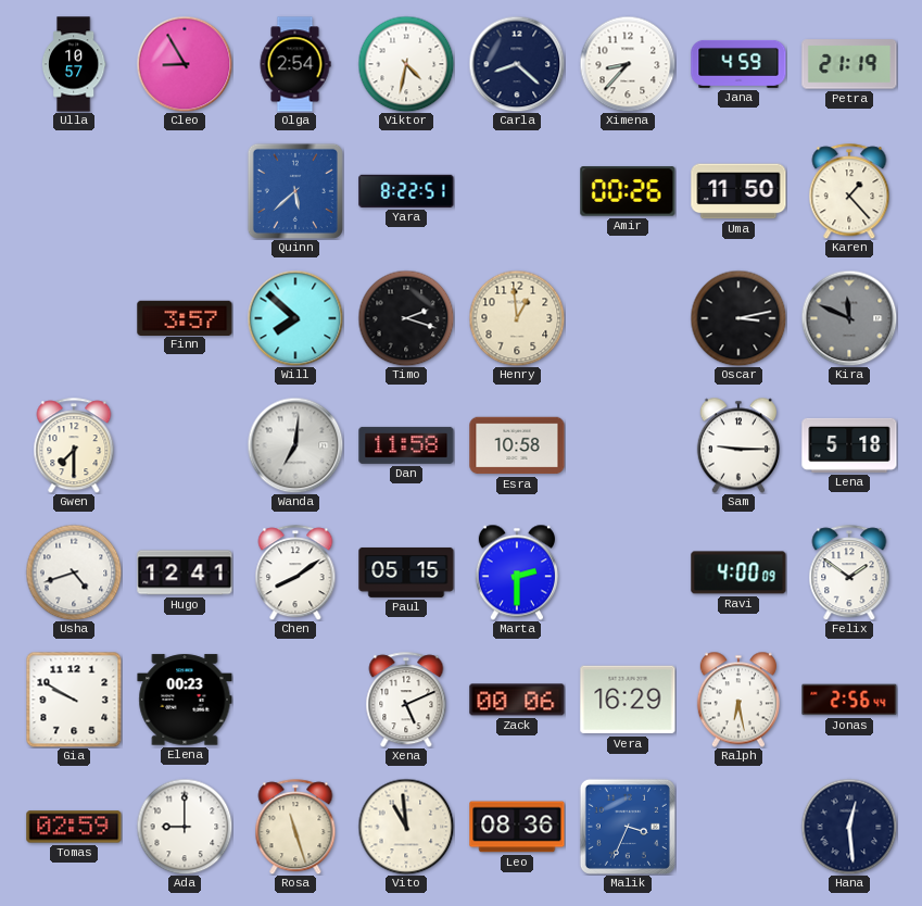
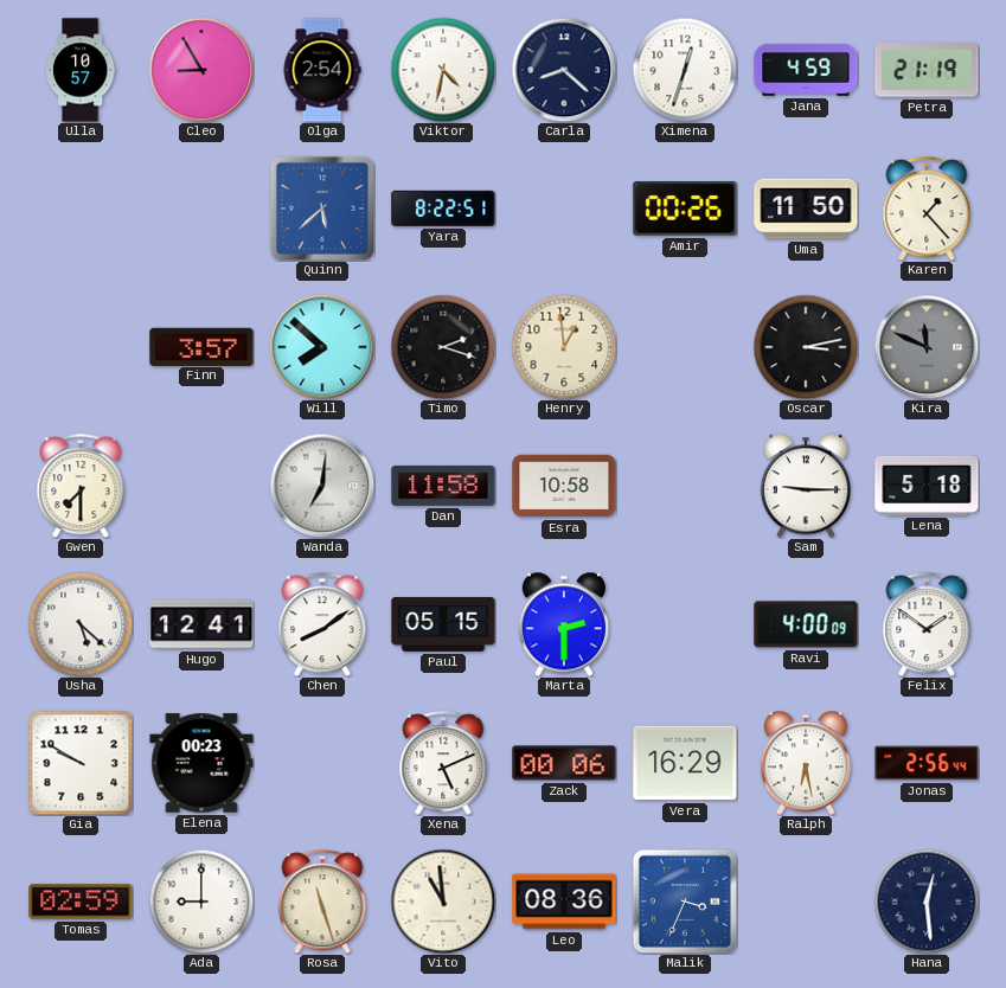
Ximena: 8:37 -> 12:33 (685, 70)
Usha: 4:42 -> 5:22 (81, 624)
